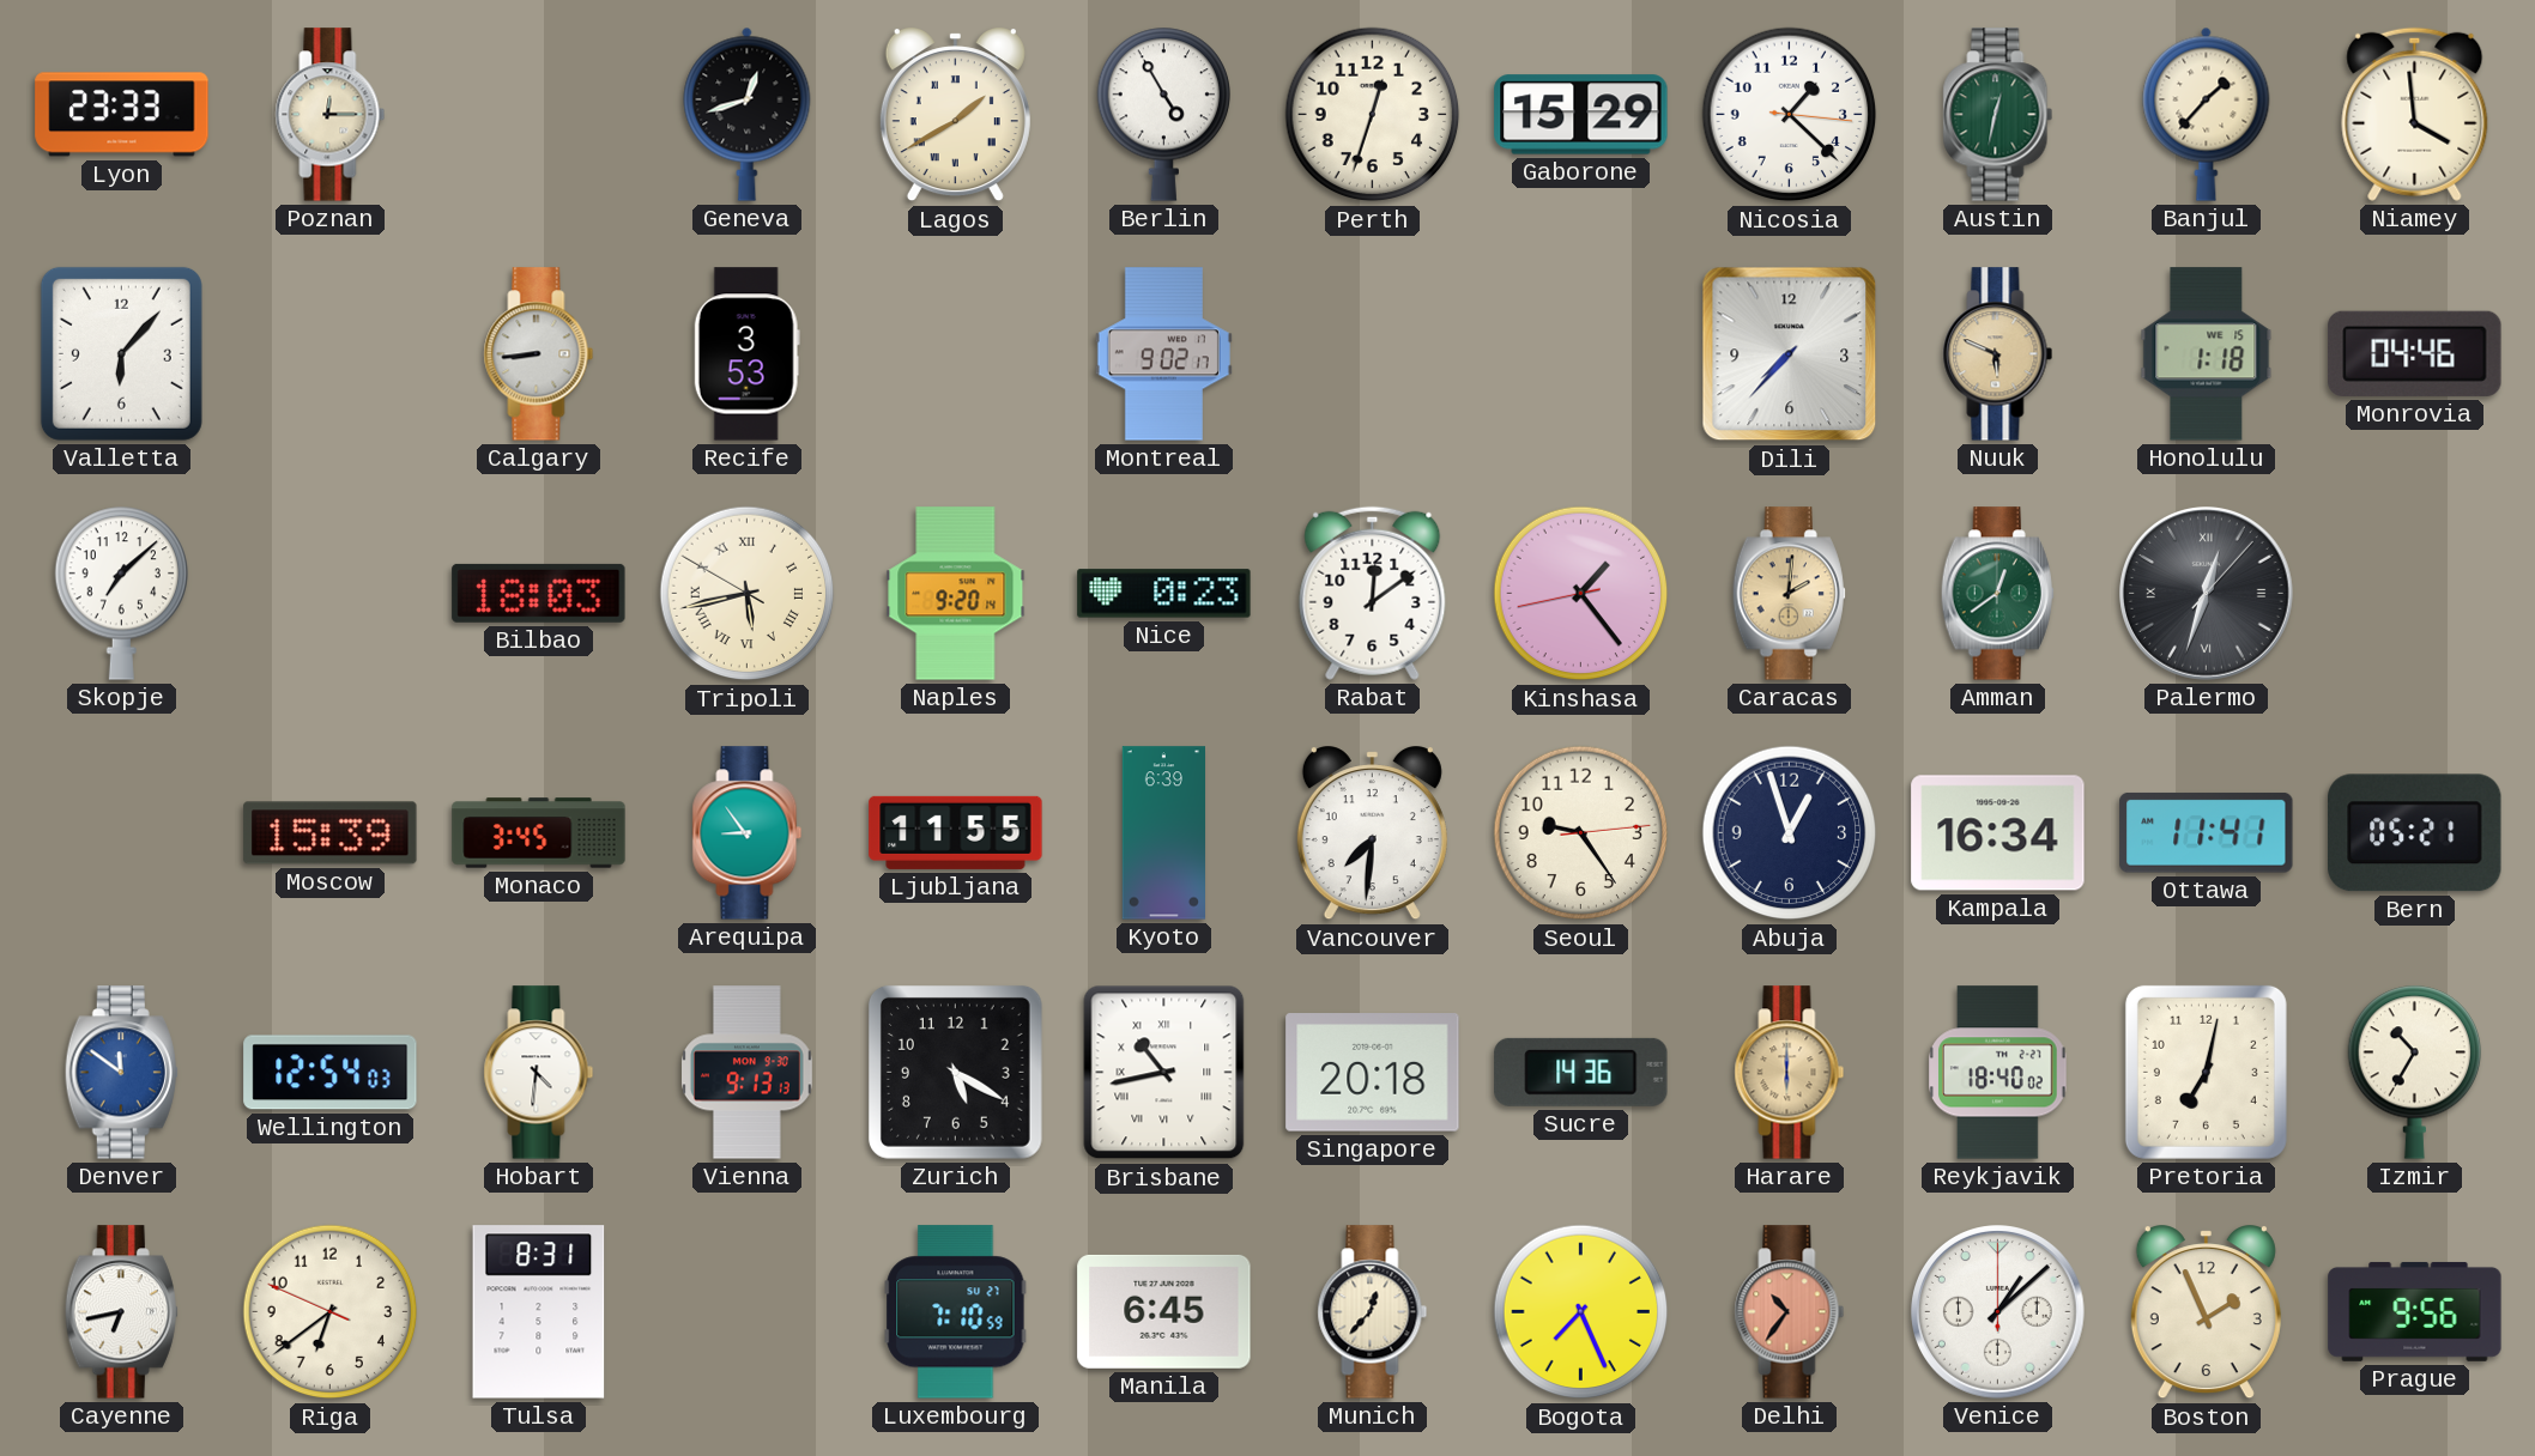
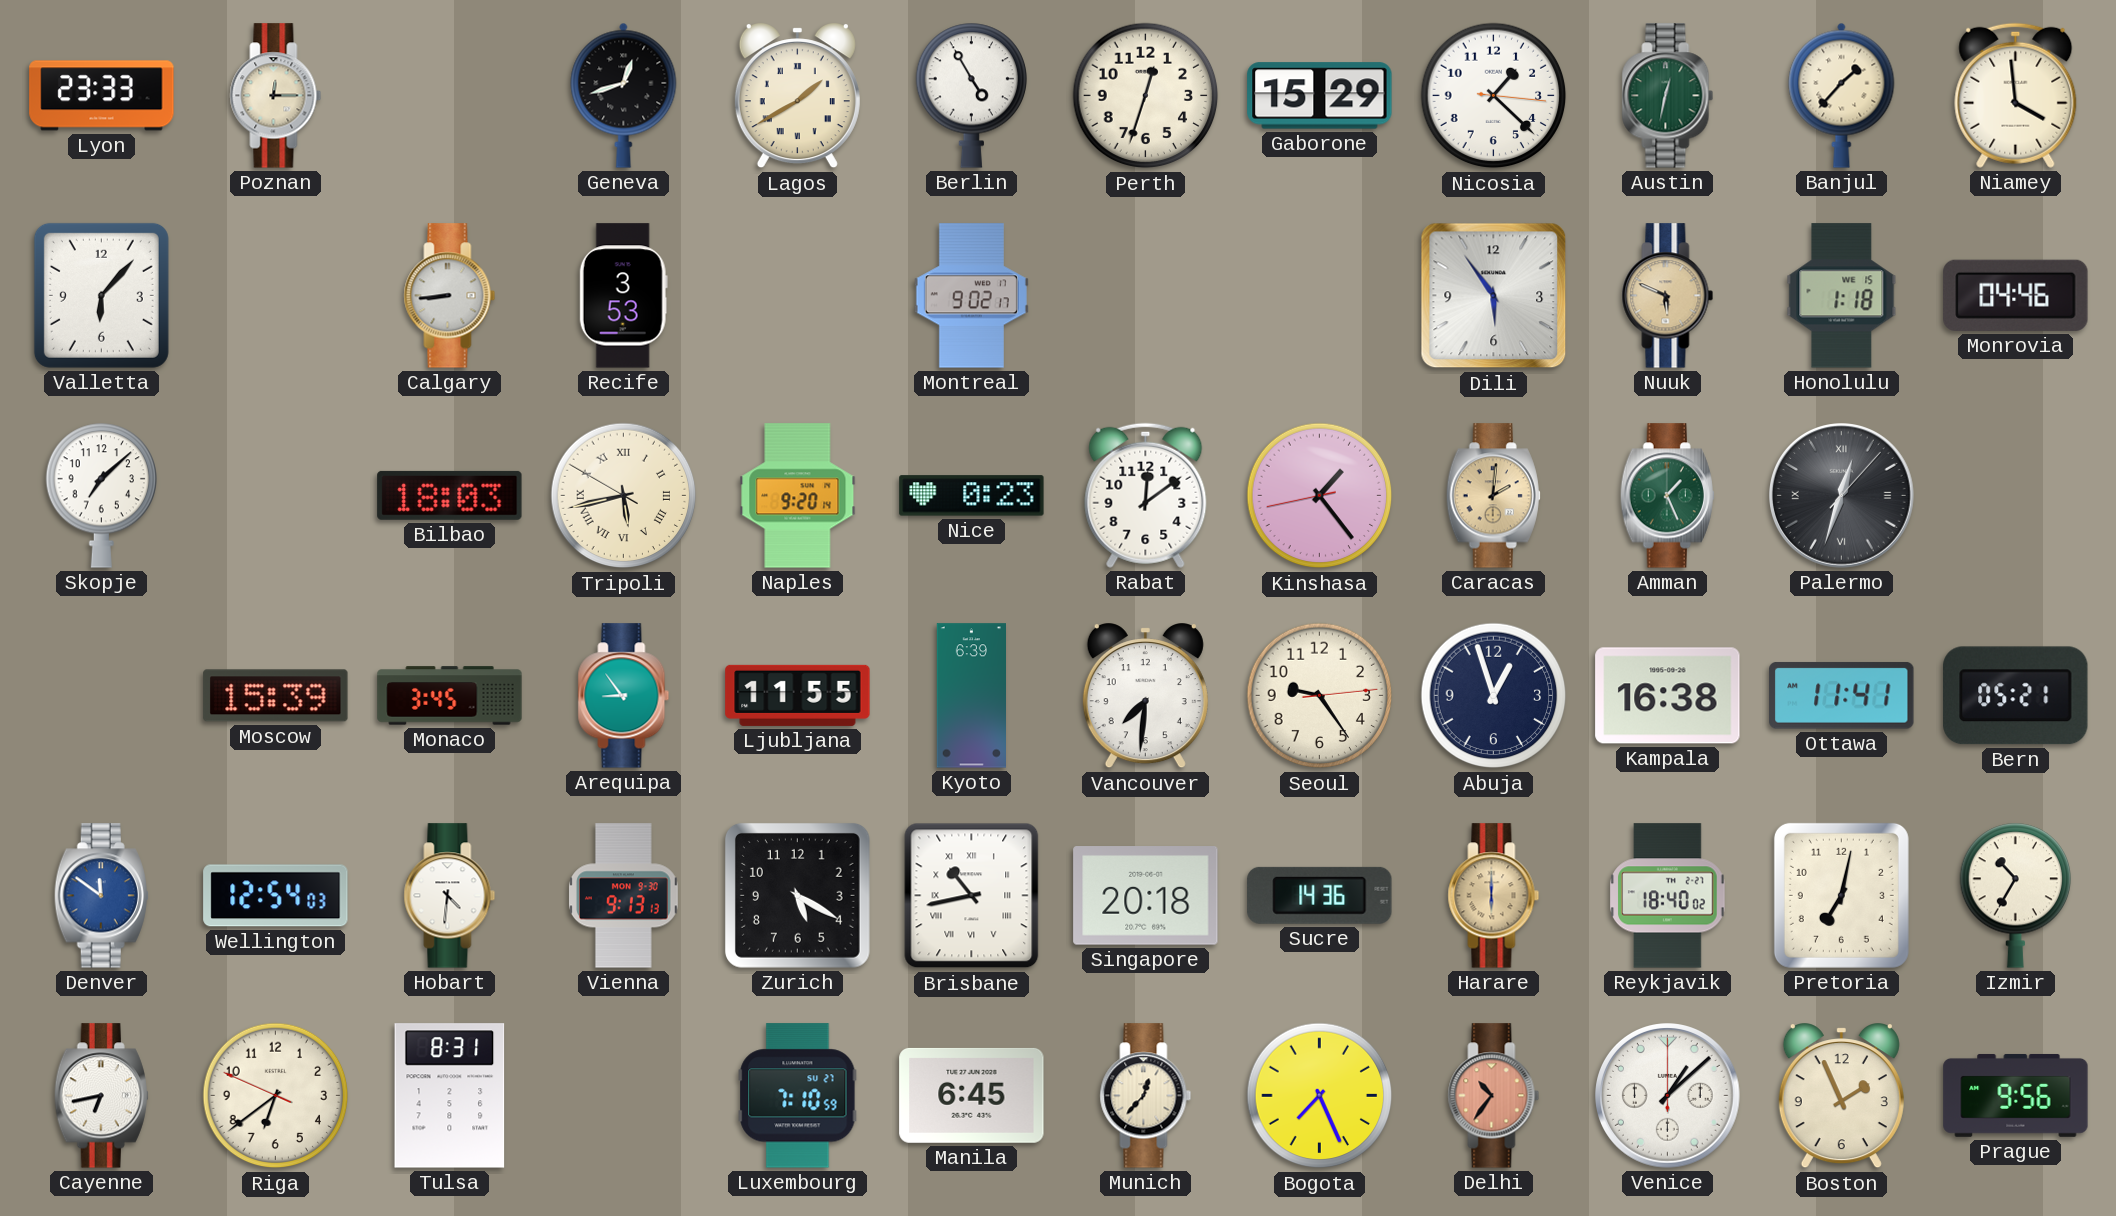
Dili: 7:37 -> 5:54 (1494, 296)
Amman: 12:39 -> 1:26 (1667, 496)
Kampala: 16:34 -> 16:38 (1668, 696)
